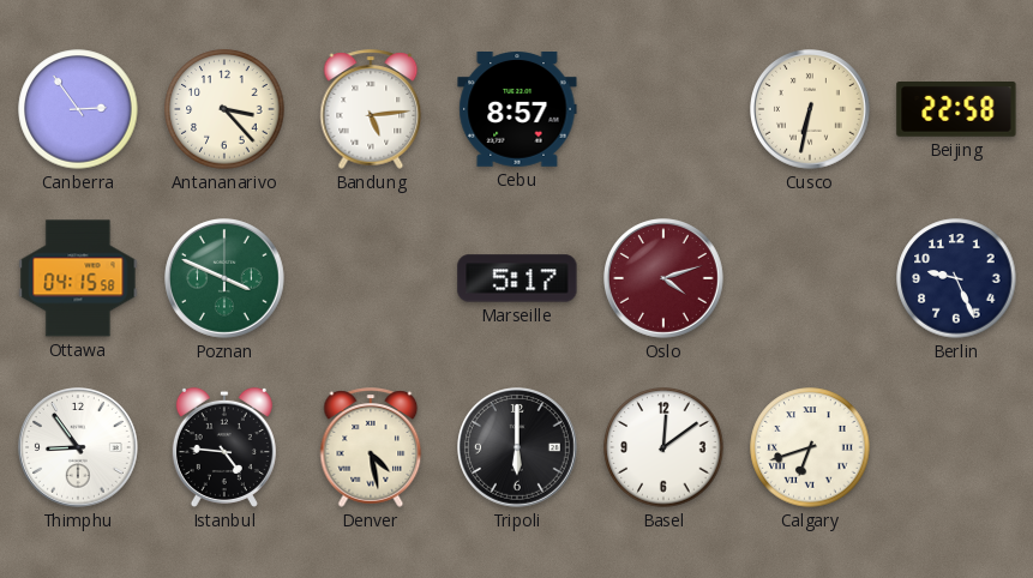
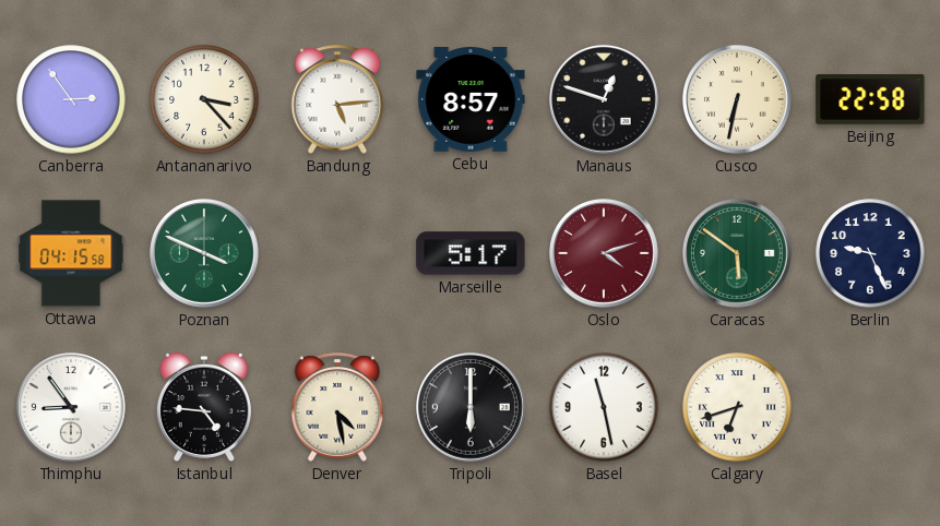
Manaus: none -> 12:48 (605, 100)
Caracas: none -> 5:51 (738, 254)
Basel: 12:09 -> 11:28 (604, 407)
